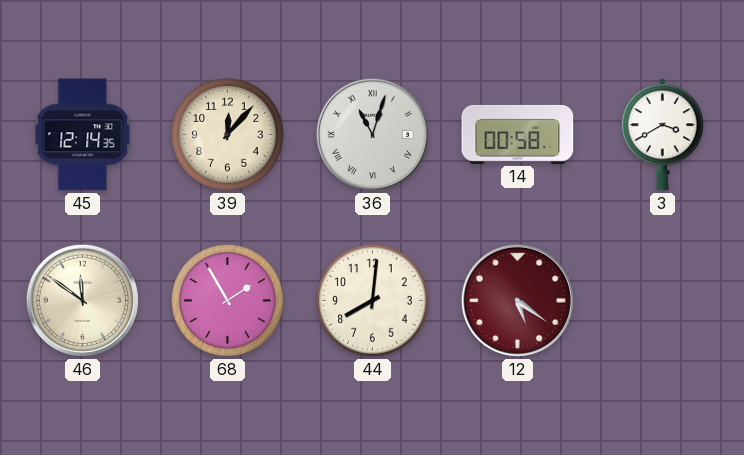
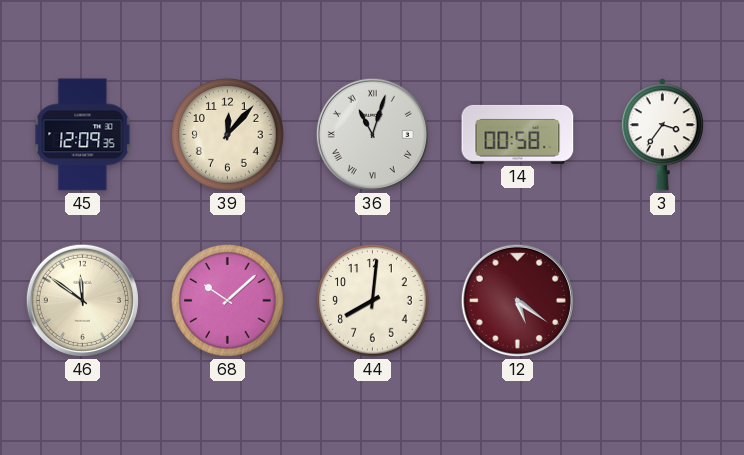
45: 12:14 -> 12:09 (83, 135)
3: 3:40 -> 3:36 (662, 135)
68: 1:55 -> 10:08 (228, 301)
